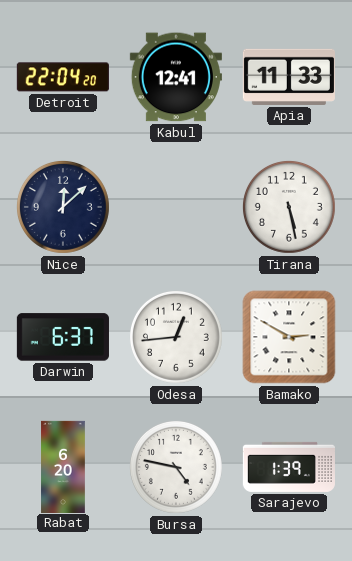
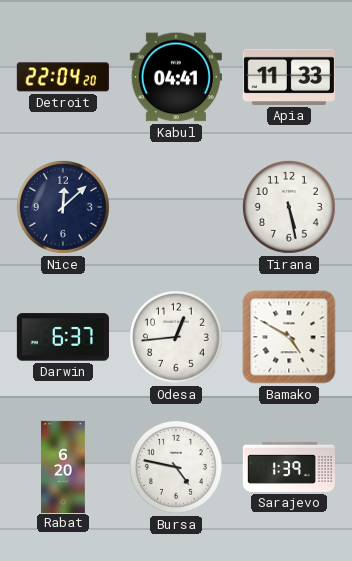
Kabul: 12:41 -> 04:41 (176, 77)
Bamako: 2:50 -> 4:50 (289, 337)
